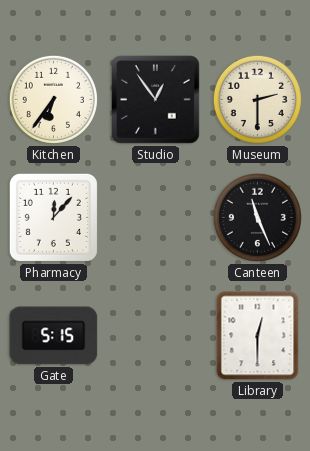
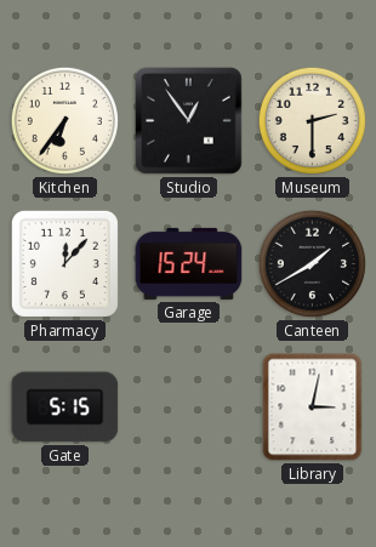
Garage: none -> 15:24 (189, 263)
Canteen: 11:26 -> 1:40 (312, 263)
Library: 12:30 -> 3:02 (313, 408)
